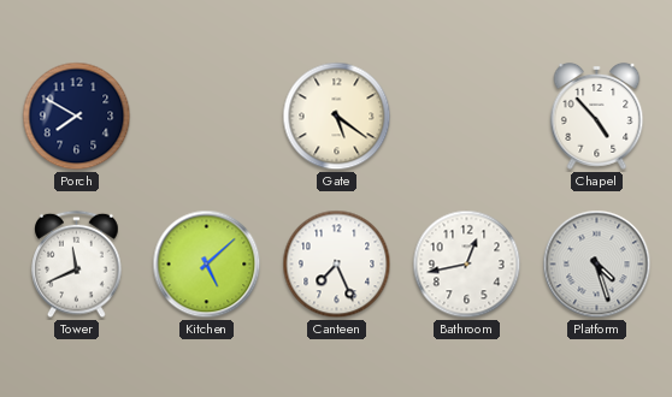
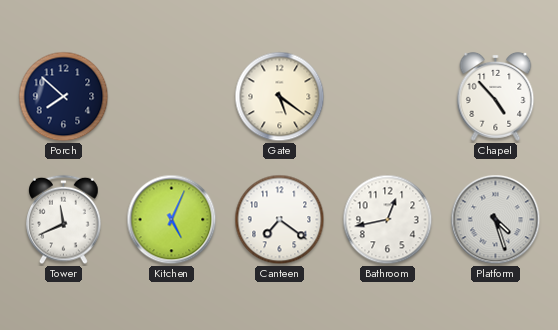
Porch: 7:50 -> 7:52 (64, 97)
Kitchen: 5:08 -> 5:04 (172, 220)
Canteen: 7:26 -> 7:21 (280, 220)
